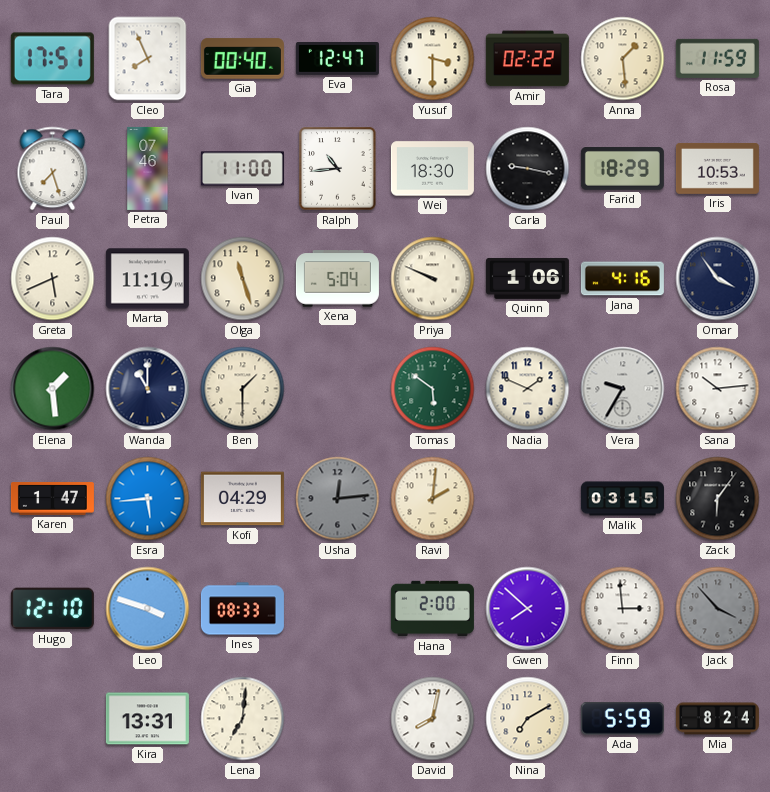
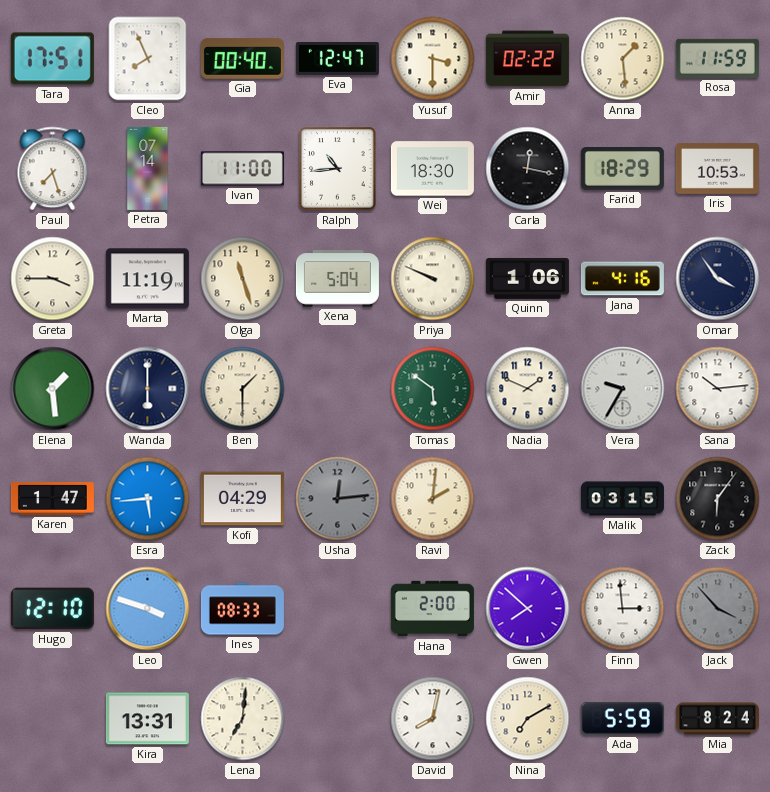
Petra: 07:46 -> 07:14 (148, 168)
Carla: 9:17 -> 12:17 (528, 169)
Greta: 5:41 -> 3:45 (53, 279)
Wanda: 11:00 -> 6:00 (148, 389)
